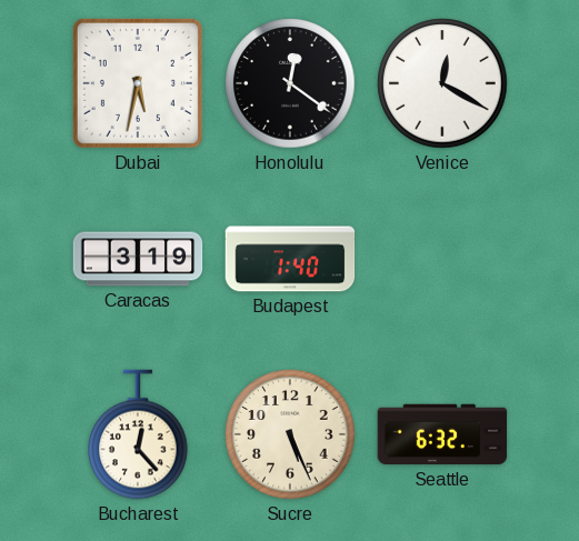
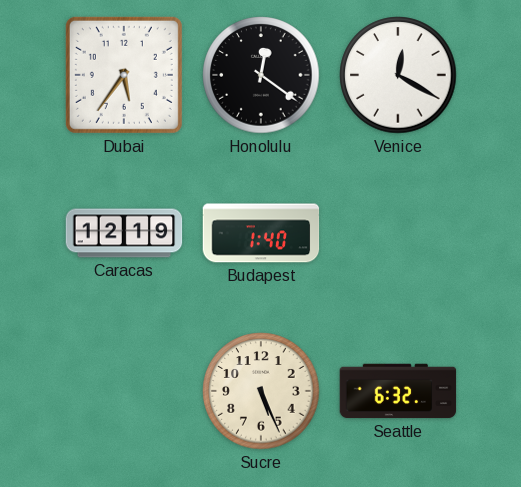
Dubai: 5:32 -> 5:36 (124, 75)
Caracas: 3:19 -> 12:19 (124, 233)
Bucharest: 12:23 -> none (138, 434)
